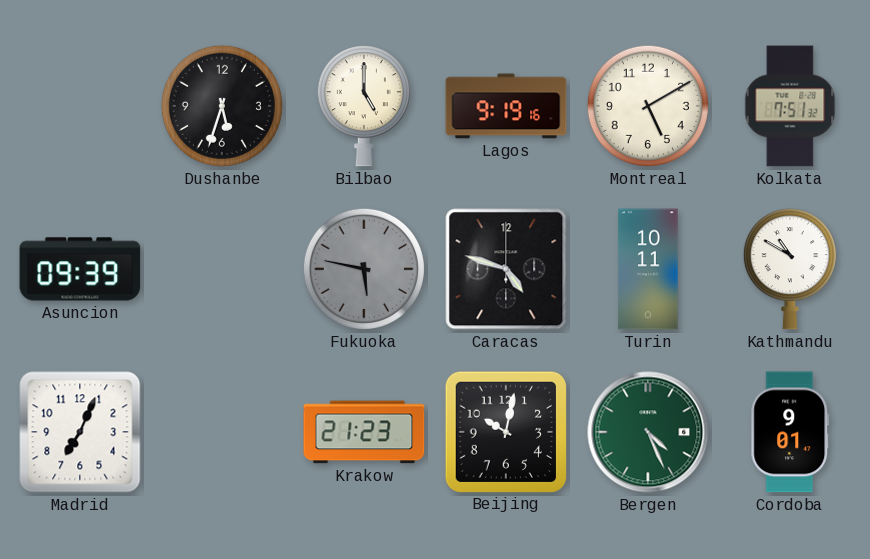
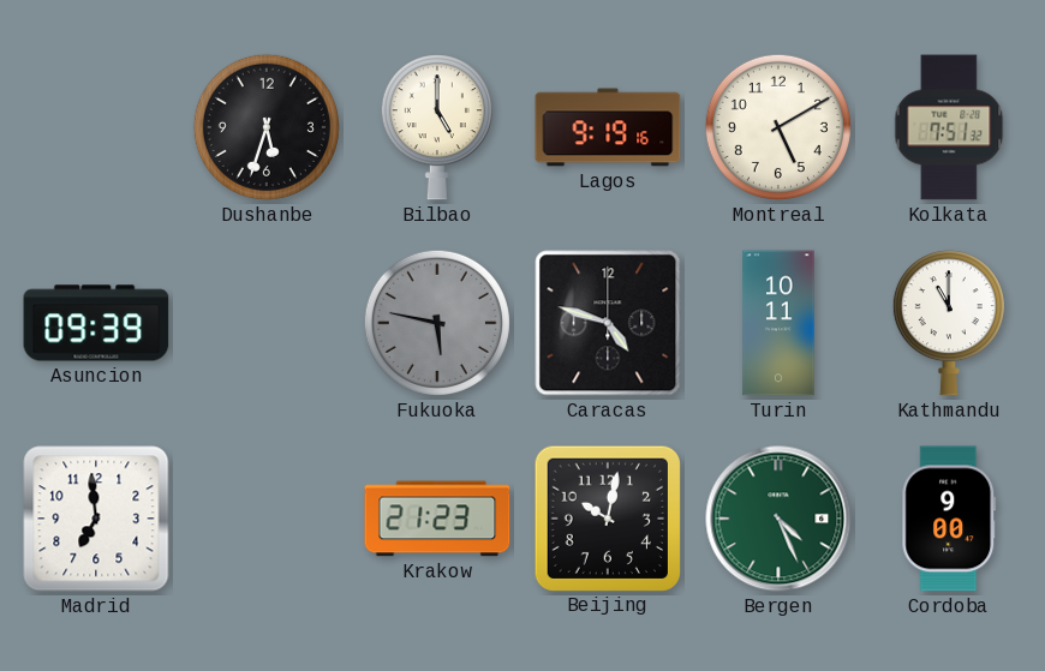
Kathmandu: 10:50 -> 11:00 (949, 323)
Madrid: 7:04 -> 6:59 (96, 519)
Cordoba: 9:01 -> 9:00 (949, 519)
